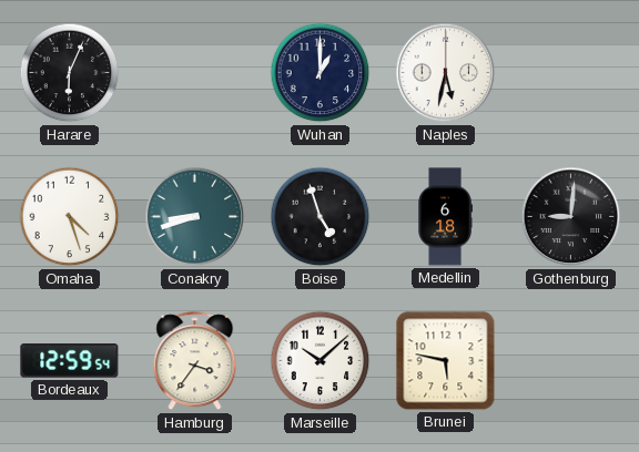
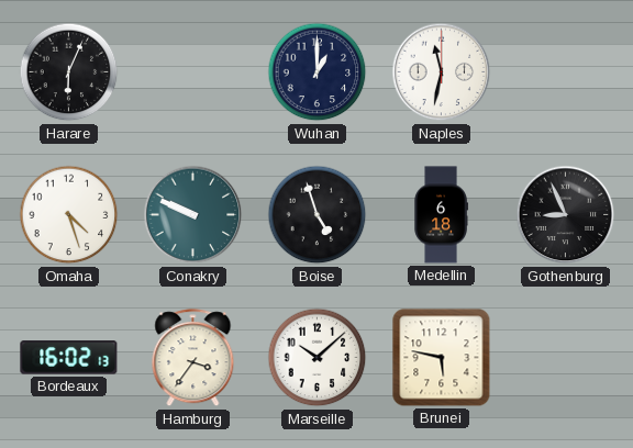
Naples: 5:32 -> 11:32 (442, 72)
Conakry: 8:42 -> 9:49 (193, 215)
Gothenburg: 9:01 -> 8:56 (566, 215)
Bordeaux: 12:59 -> 16:02 (69, 358)
